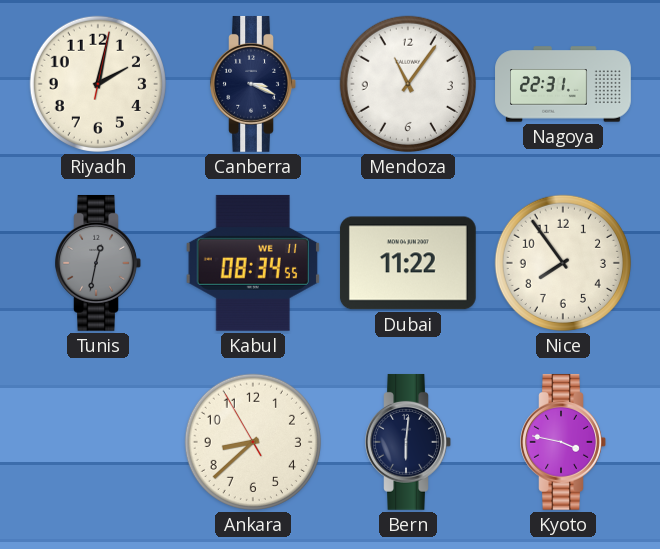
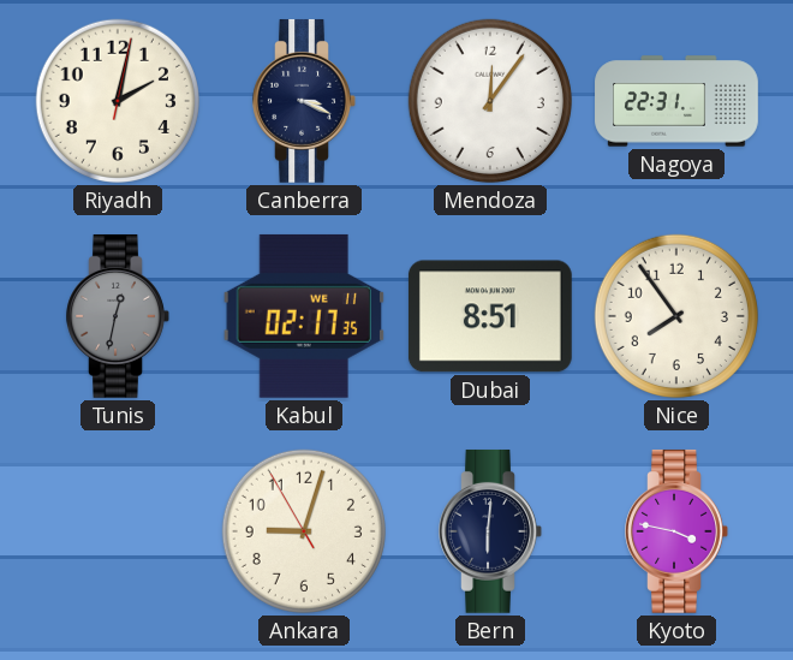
Mendoza: 11:06 -> 12:06 (490, 101)
Kabul: 08:34 -> 02:17 (304, 316)
Dubai: 11:22 -> 8:51 (490, 316)
Ankara: 8:37 -> 9:02 (304, 531)
